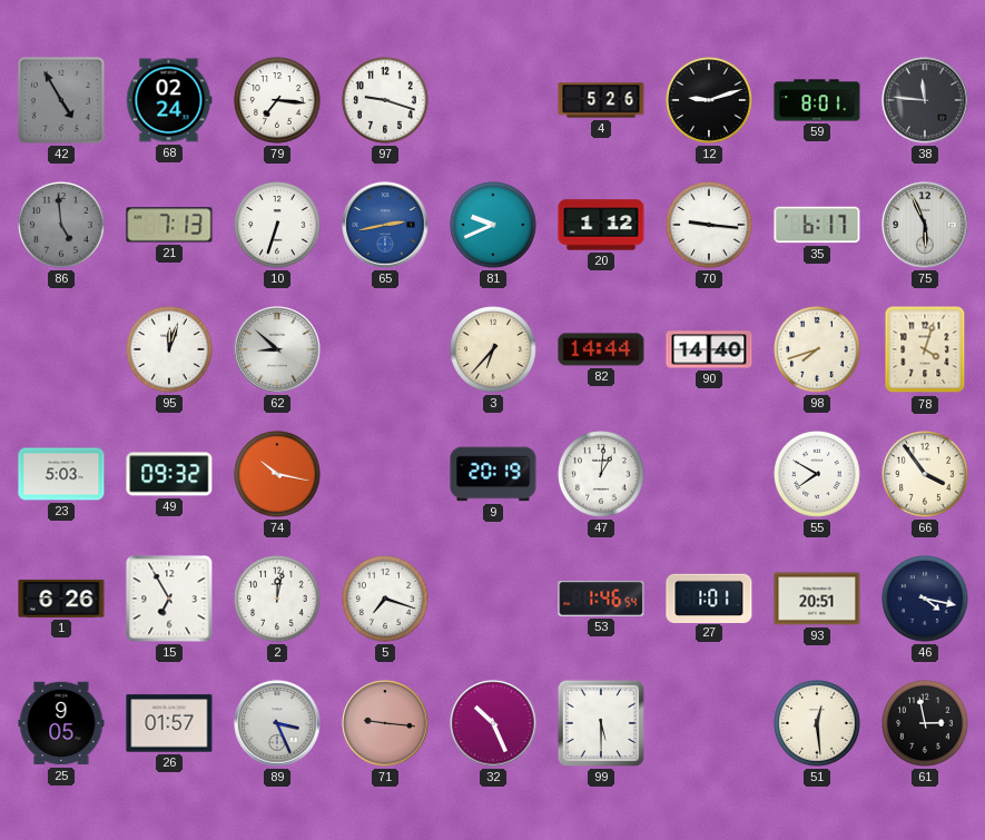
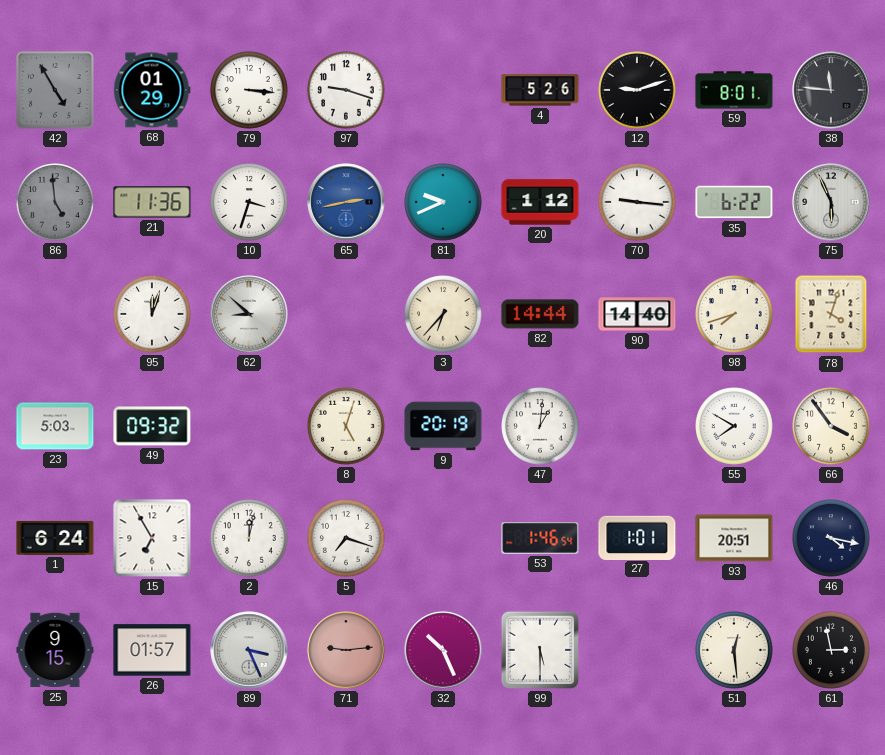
68: 02:24 -> 01:29 (152, 90)
79: 7:16 -> 3:16 (249, 90)
21: 7:13 -> 11:36 (152, 202)
10: 6:33 -> 3:33 (249, 202)
35: 6:17 -> 6:22 (734, 202)
74: 10:17 -> none (277, 474)
8: none -> 5:03 (346, 426)
1: 6:26 -> 6:24 (55, 538)
25: 9:05 -> 9:15 (55, 650)
71: 9:16 -> 9:14 (346, 650)
